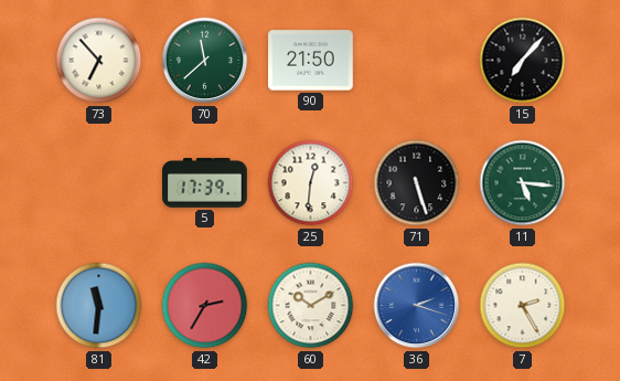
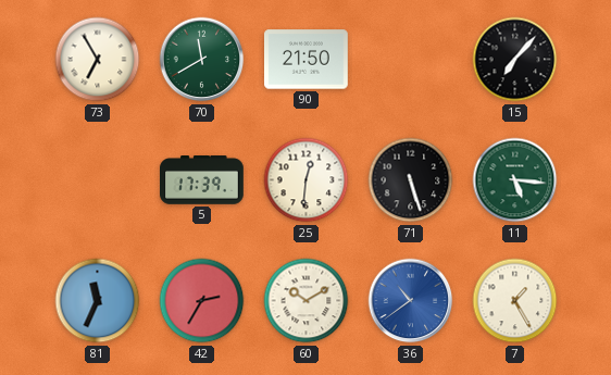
73: 6:53 -> 6:55 (98, 60)
70: 11:38 -> 11:40 (202, 60)
81: 11:31 -> 11:34 (98, 301)
36: 2:18 -> 10:39 (411, 301)
7: 2:25 -> 1:25 (515, 301)
